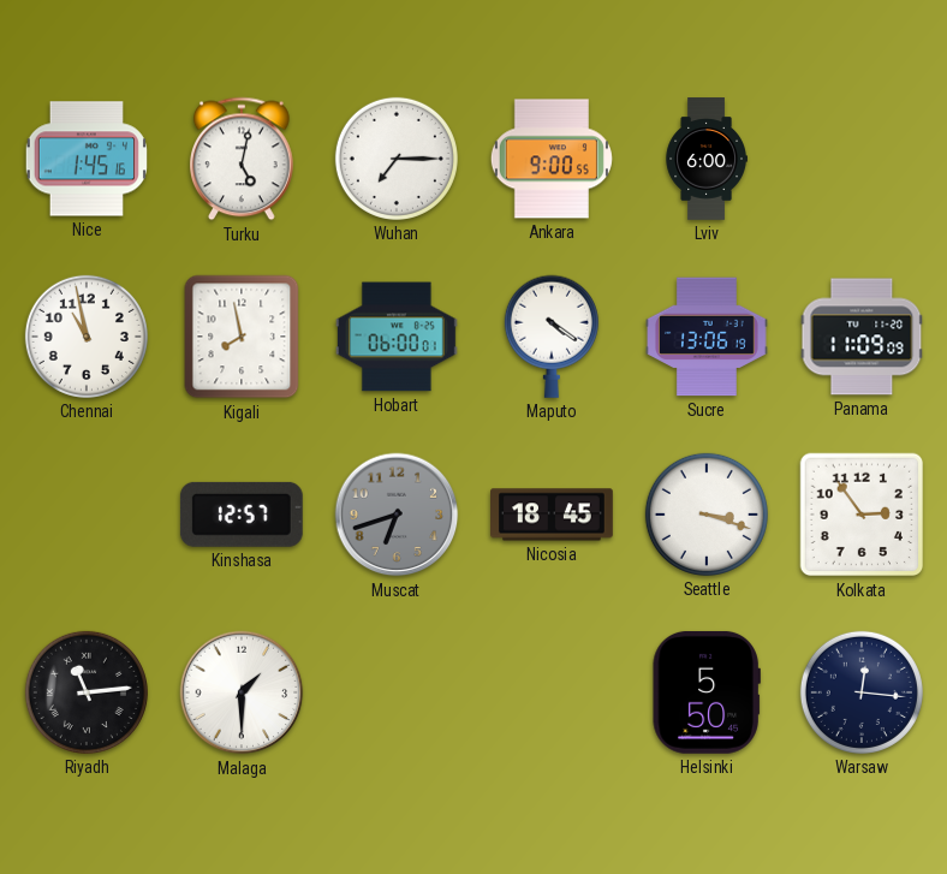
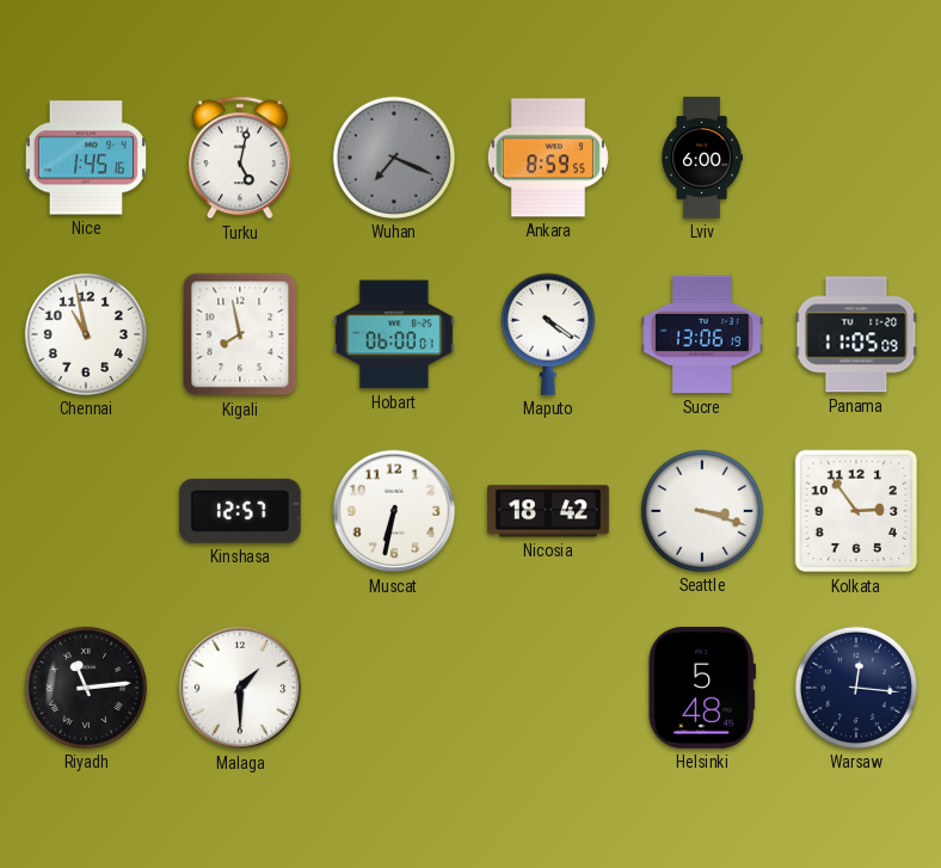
Wuhan: 7:15 -> 7:19 (394, 158)
Wuhan dial: white -> grey (394, 158)
Ankara: 9:00 -> 8:59 (548, 158)
Panama: 11:09 -> 11:05 (856, 334)
Muscat: 6:42 -> 6:32 (394, 511)
Muscat dial: grey -> white (394, 511)
Nicosia: 18:45 -> 18:42 (549, 511)
Helsinki: 5:50 -> 5:48 (702, 688)
